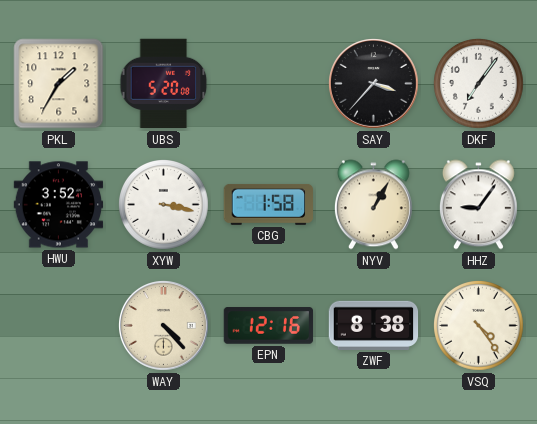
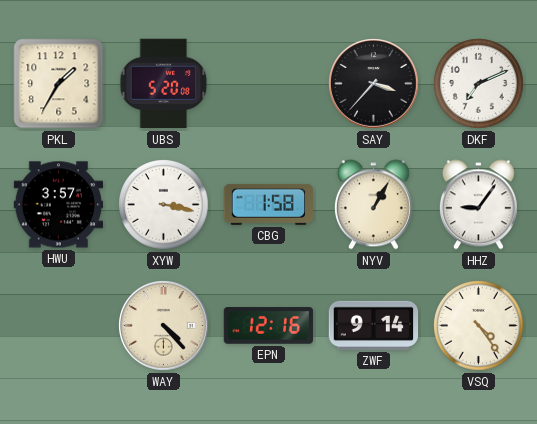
DKF: 7:06 -> 7:11 (479, 84)
HWU: 3:52 -> 3:57 (59, 205)
ZWF: 8:38 -> 9:14 (374, 325)
